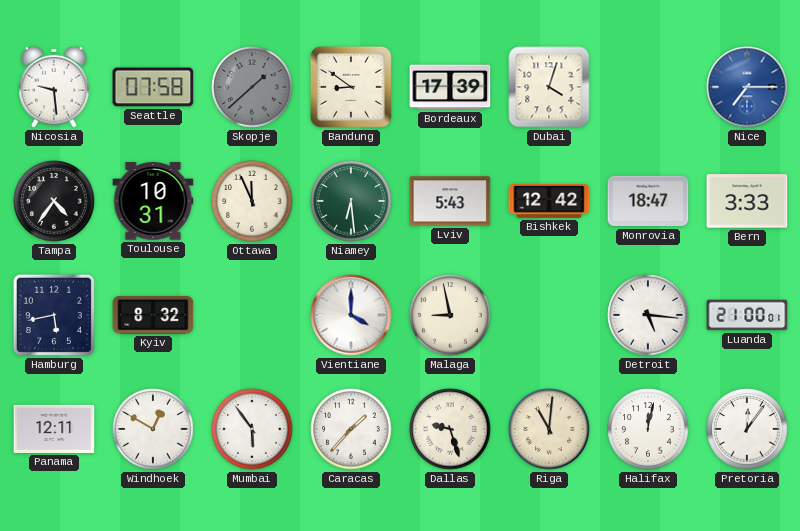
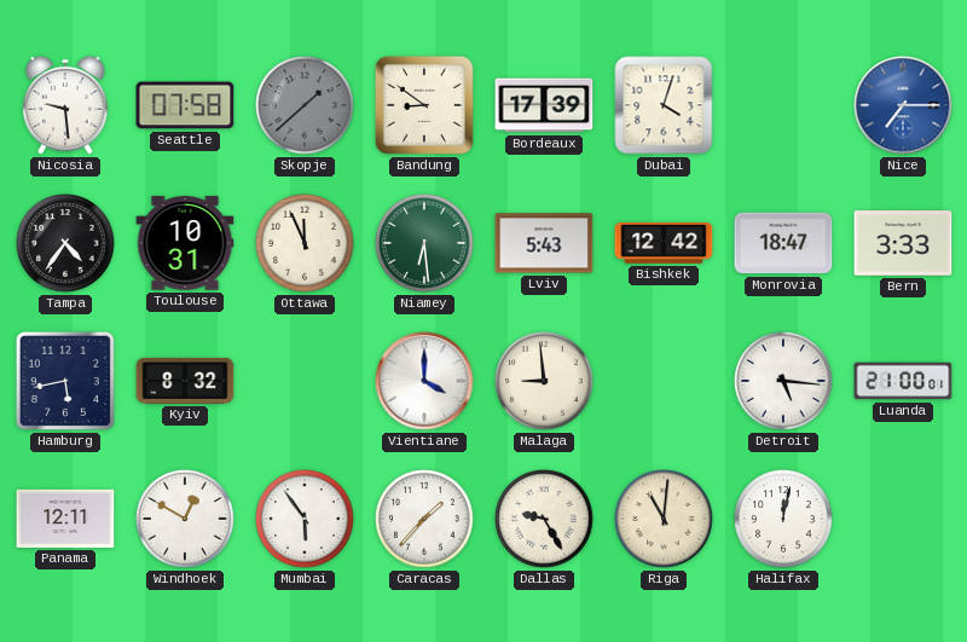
Malaga: 8:58 -> 8:59 (544, 381)
Dallas: 9:27 -> 9:25 (544, 519)
Pretoria: 12:06 -> none (747, 429)
